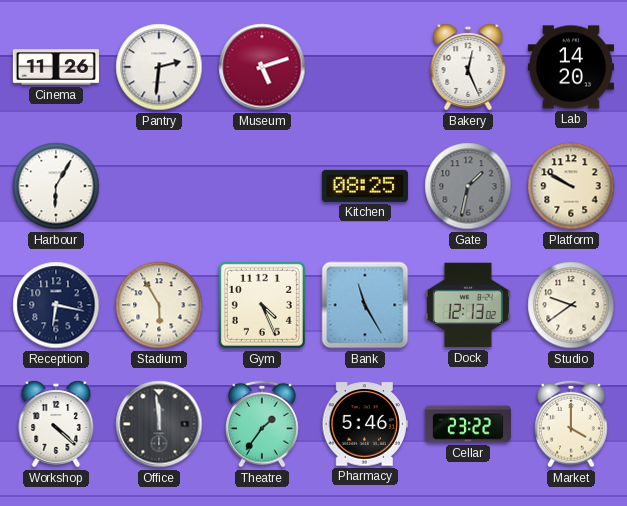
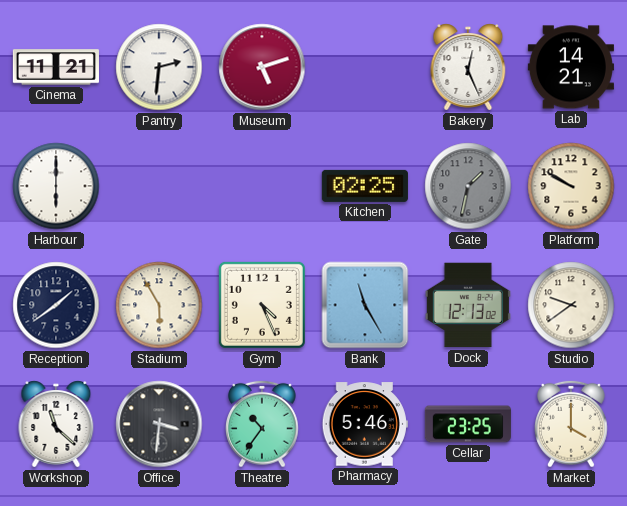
Cinema: 11:26 -> 11:21 (56, 67)
Lab: 14:20 -> 14:21 (571, 67)
Harbour: 6:05 -> 6:00 (56, 186)
Kitchen: 08:25 -> 02:25 (365, 186)
Reception: 6:17 -> 1:39 (56, 305)
Workshop: 4:22 -> 11:22 (56, 424)
Office: 11:59 -> 3:31 (159, 424)
Theatre: 1:36 -> 10:36 (263, 424)
Cellar: 23:22 -> 23:25 (468, 424)
